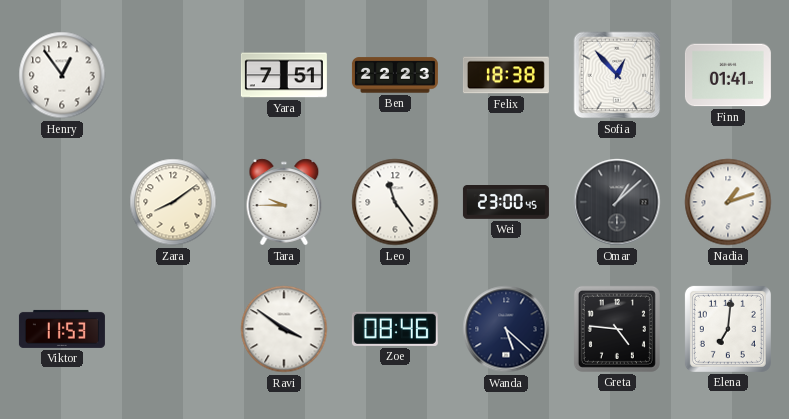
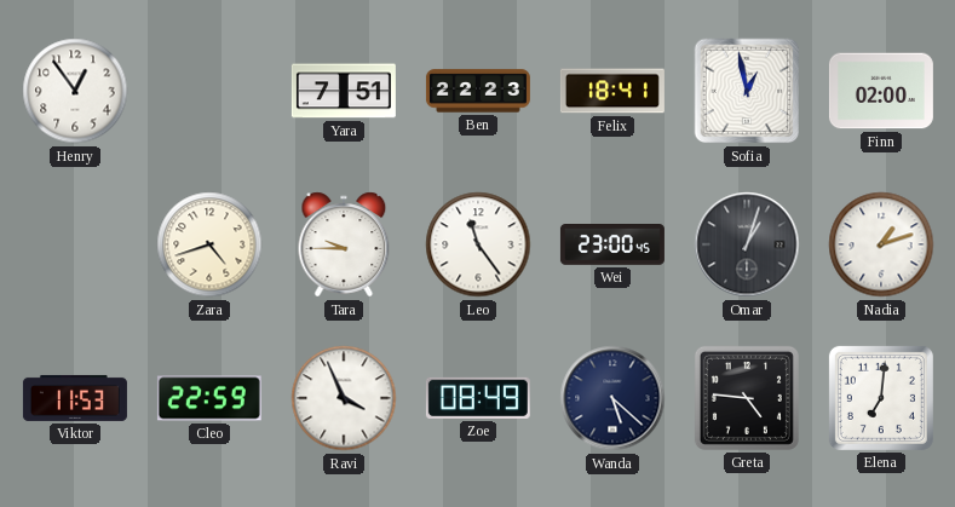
Felix: 18:38 -> 18:41 (612, 91)
Sofia: 12:53 -> 12:58 (747, 91)
Finn: 01:41 -> 02:00 (881, 91)
Zara: 8:09 -> 4:42 (209, 244)
Omar: 1:08 -> 1:03 (747, 244)
Cleo: none -> 22:59 (209, 398)
Ravi: 3:51 -> 3:56 (344, 398)
Zoe: 08:46 -> 08:49 (478, 398)
